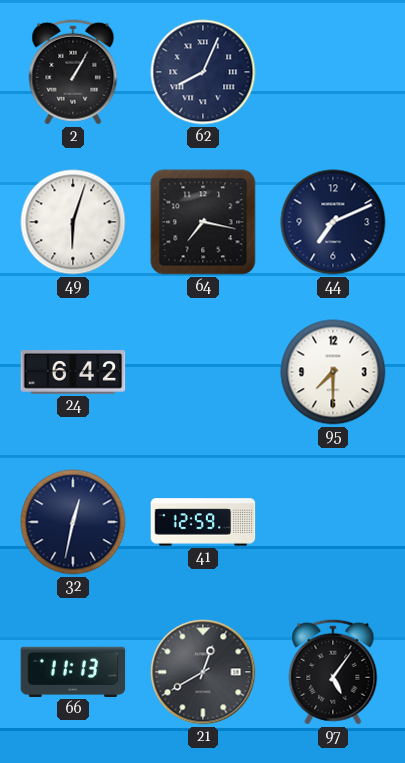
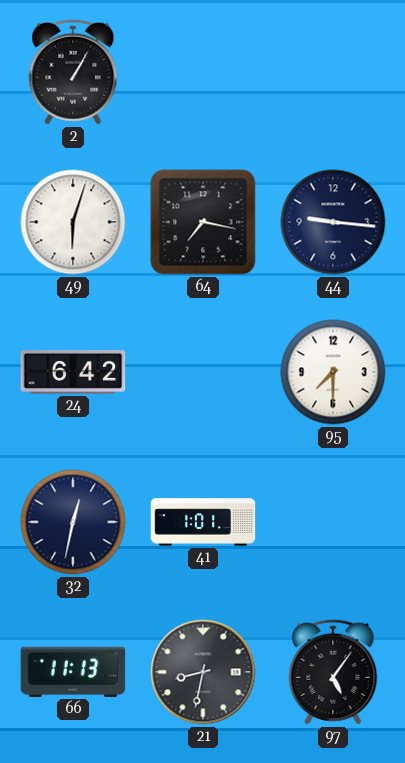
62: 8:04 -> none (203, 72)
44: 7:11 -> 9:16 (333, 222)
41: 12:59 -> 1:01 (203, 522)
21: 12:40 -> 8:32 (203, 672)
